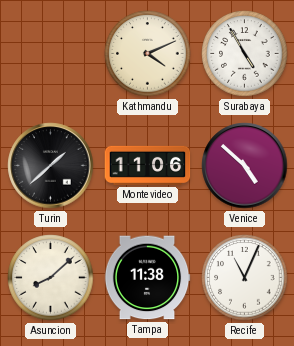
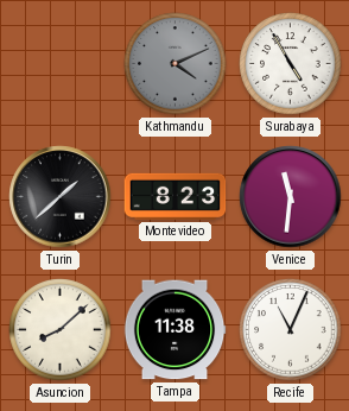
Kathmandu dial: cream -> grey (176, 64)
Montevideo: 11:06 -> 8:23 (176, 196)
Venice: 4:52 -> 11:31 (291, 197)
